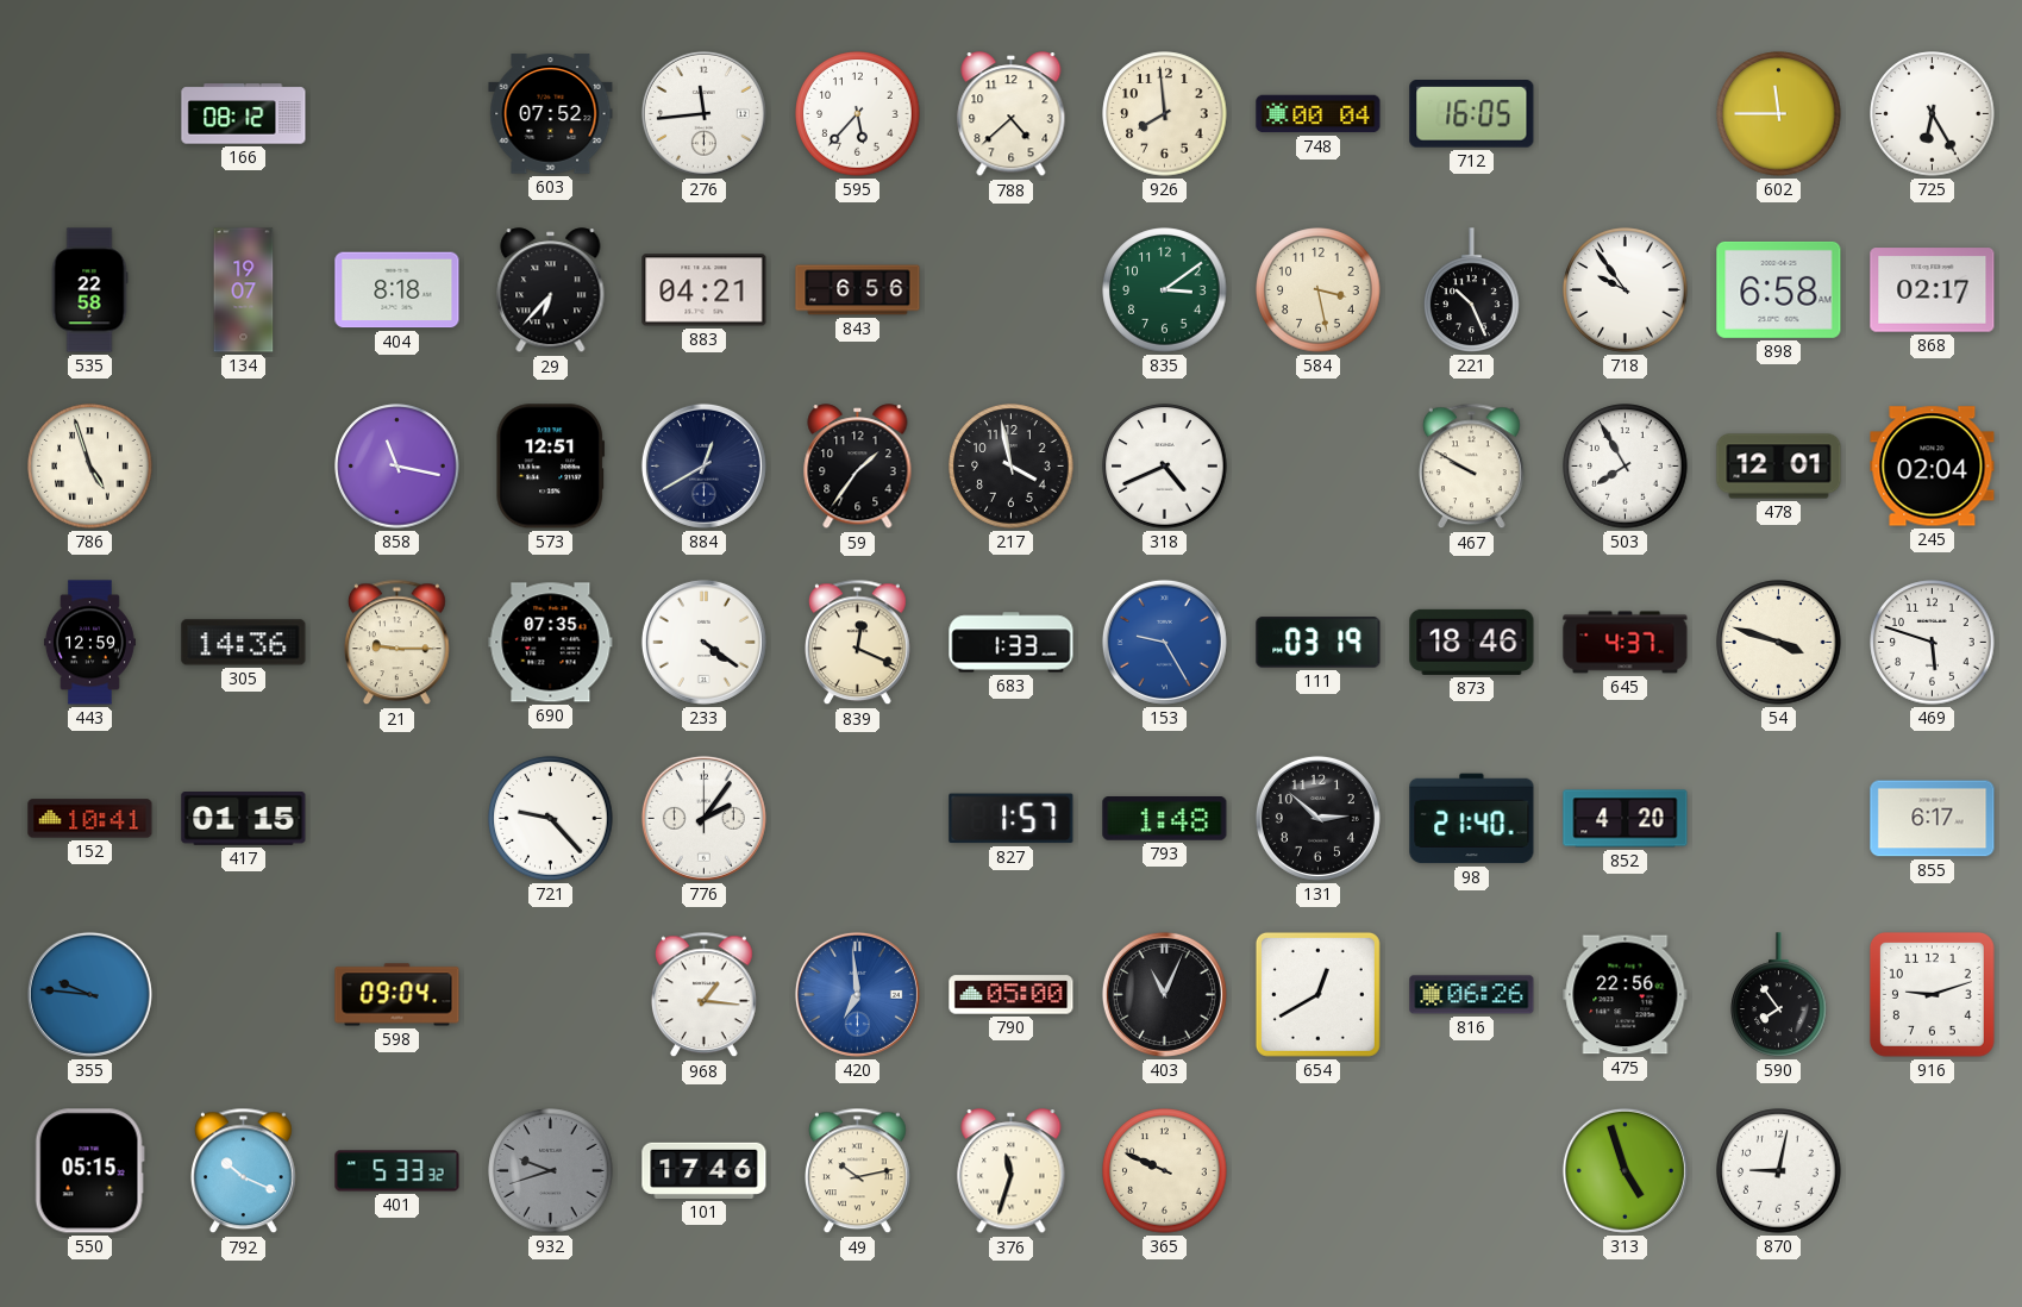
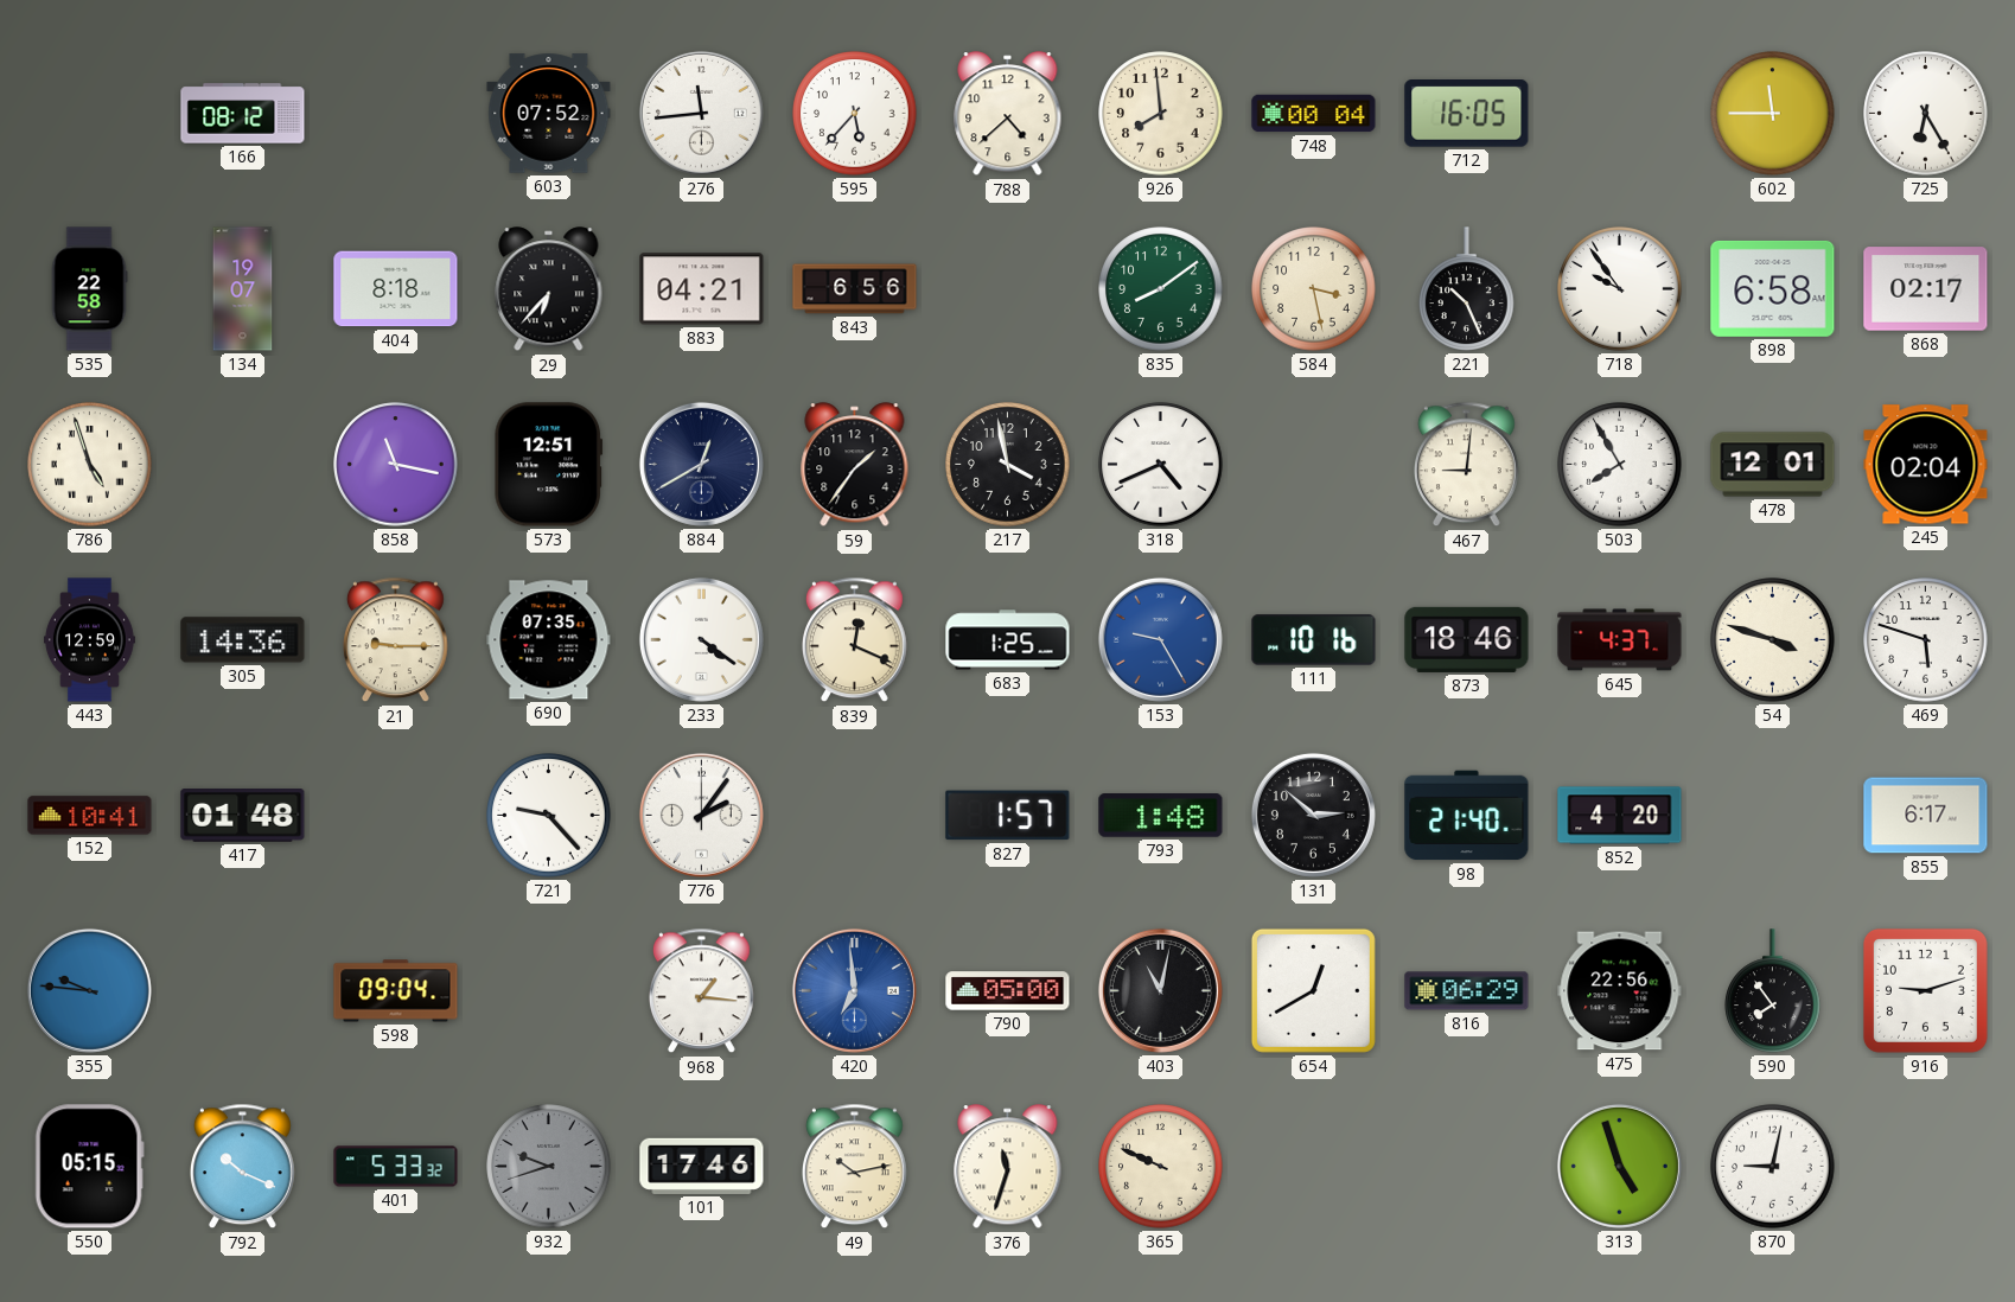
835: 3:09 -> 8:09 (1161, 289)
467: 9:50 -> 9:01 (1467, 465)
683: 1:33 -> 1:25 (1008, 640)
111: 03:19 -> 10:16 (1314, 640)
417: 01:15 -> 01:48 (243, 816)
403: 11:04 -> 11:02 (1160, 990)
816: 06:26 -> 06:29 (1467, 991)
